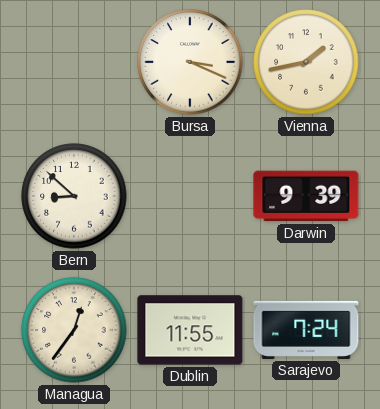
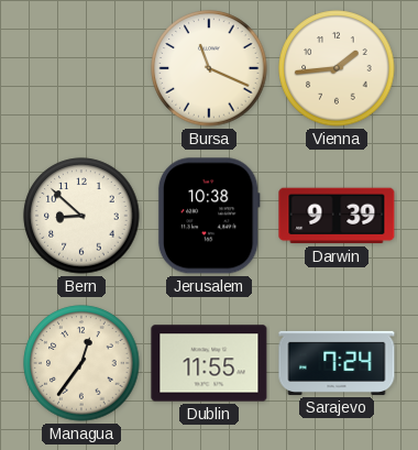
Bursa: 3:19 -> 11:19 (209, 68)
Vienna: 1:43 -> 1:44 (337, 68)
Jerusalem: none -> 10:38 (209, 216)
